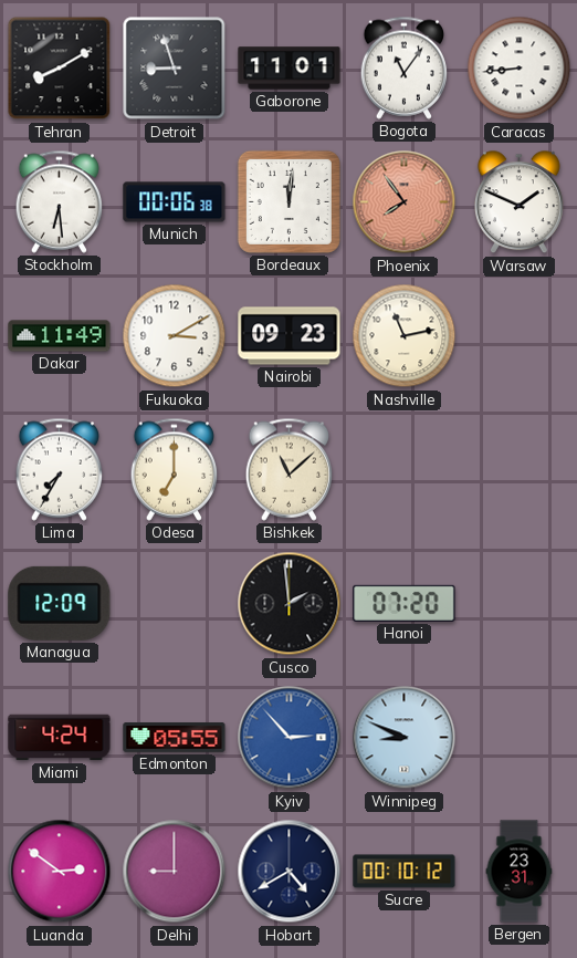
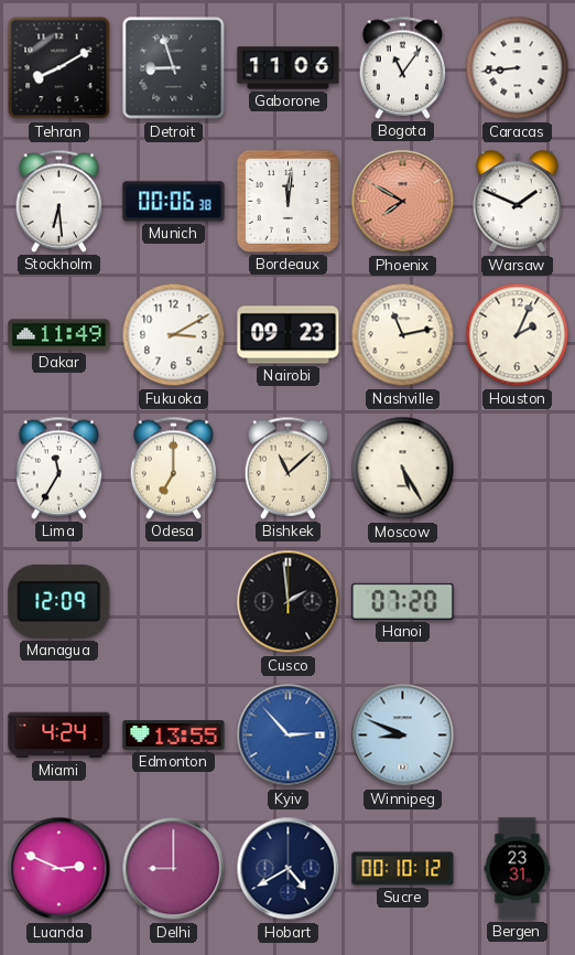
Gaborone: 11:01 -> 11:06 (289, 68)
Phoenix: 7:54 -> 7:50 (403, 202)
Houston: none -> 2:04 (518, 335)
Lima: 7:35 -> 11:35 (59, 468)
Moscow: none -> 5:25 (403, 469)
Edmonton: 05:55 -> 13:55 (174, 736)
Luanda: 2:51 -> 2:49 (59, 869)
